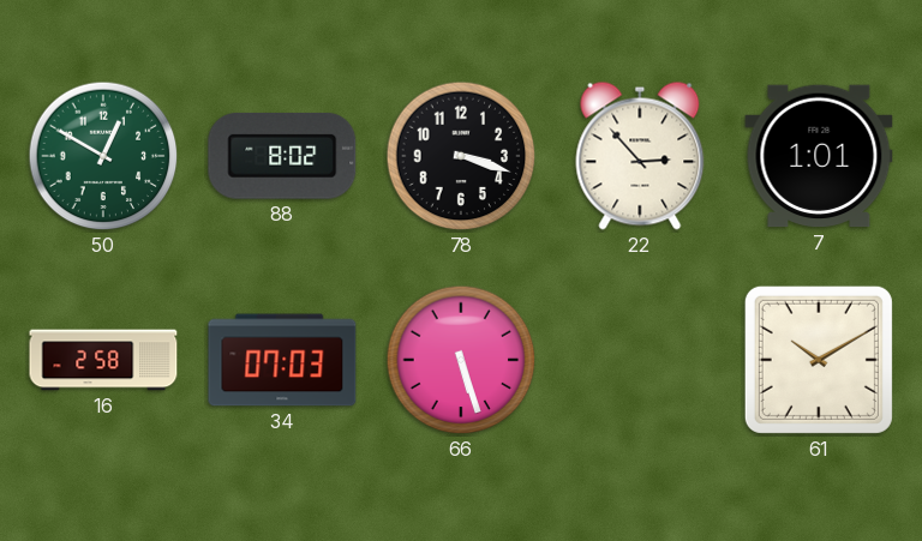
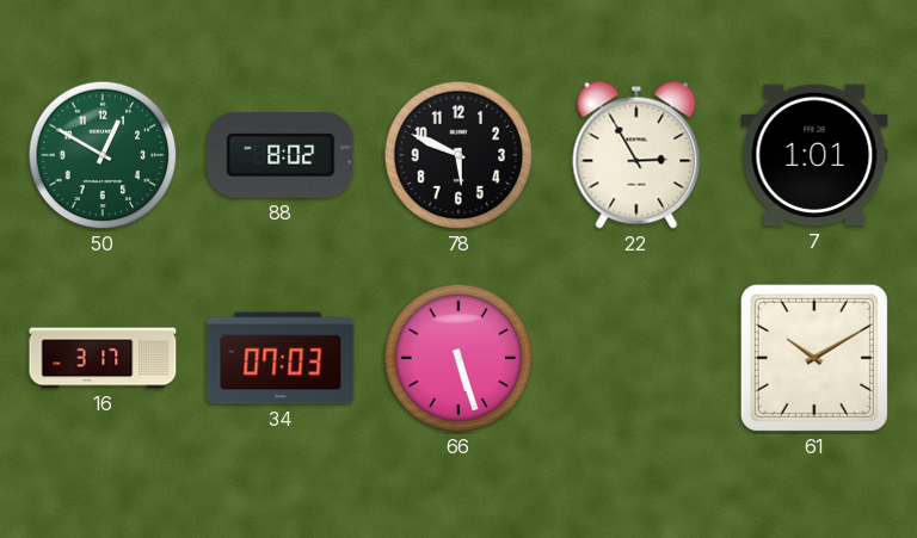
78: 3:18 -> 5:49 (458, 155)
22: 2:53 -> 2:55 (636, 155)
16: 2:58 -> 3:17 (103, 358)
